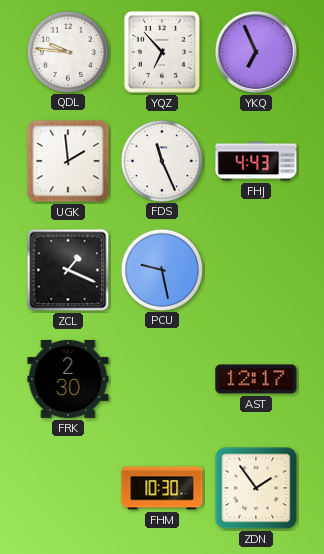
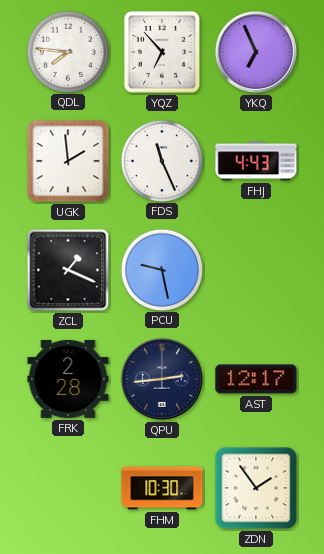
QDL: 9:46 -> 7:46 (67, 51)
FRK: 2:30 -> 2:28 (68, 379)
QPU: none -> 2:44 (162, 379)
